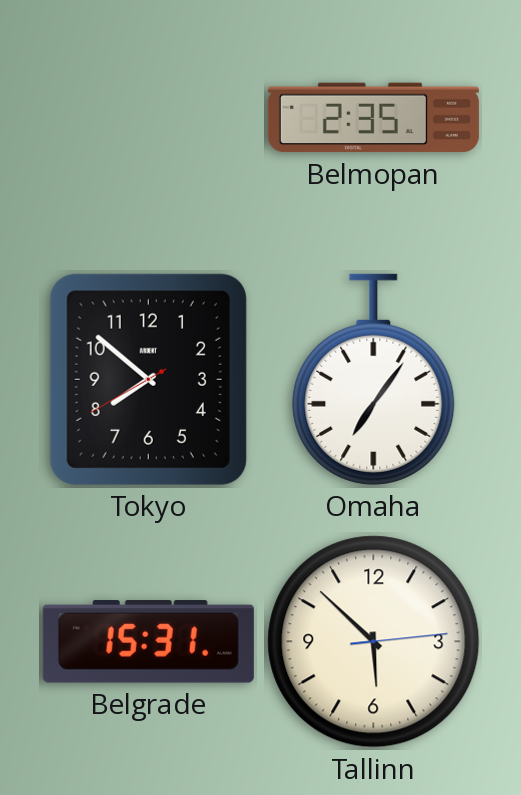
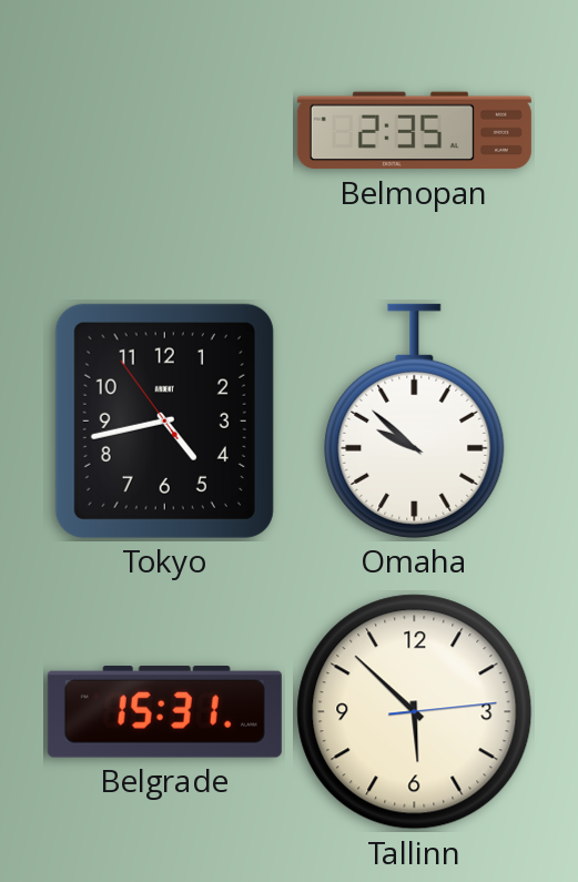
Tokyo: 7:51 -> 4:42 (164, 420)
Omaha: 7:06 -> 9:52 (415, 420)
